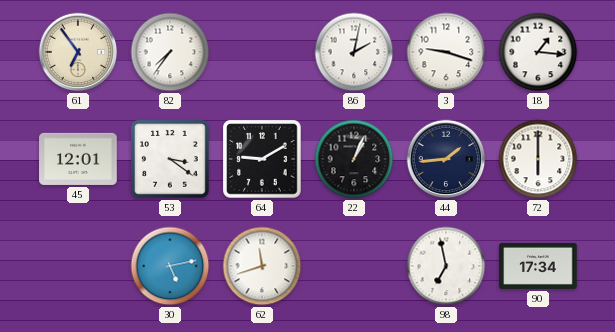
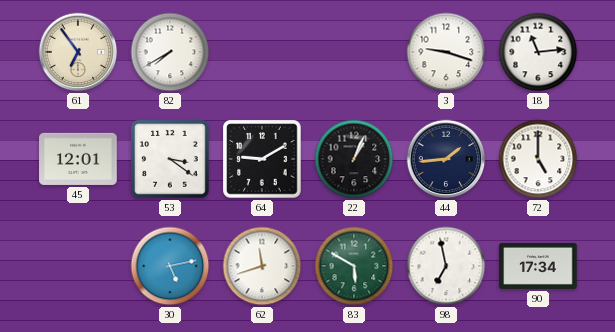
82: 7:36 -> 7:40 (170, 52)
86: 2:02 -> none (354, 52)
18: 1:16 -> 11:14 (538, 52)
72: 6:00 -> 5:00 (538, 159)
83: none -> 5:50 (354, 266)
